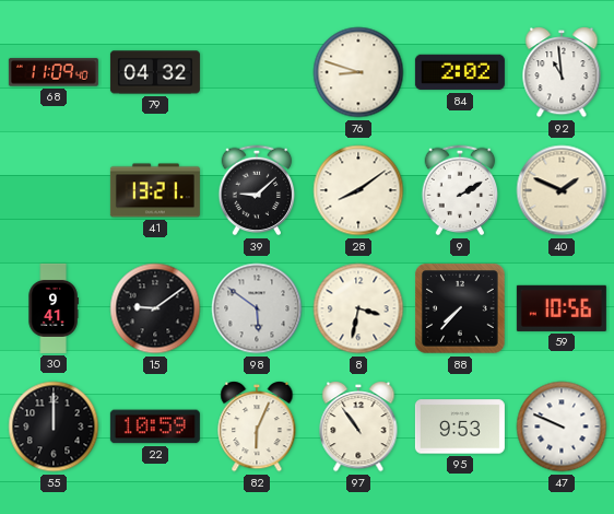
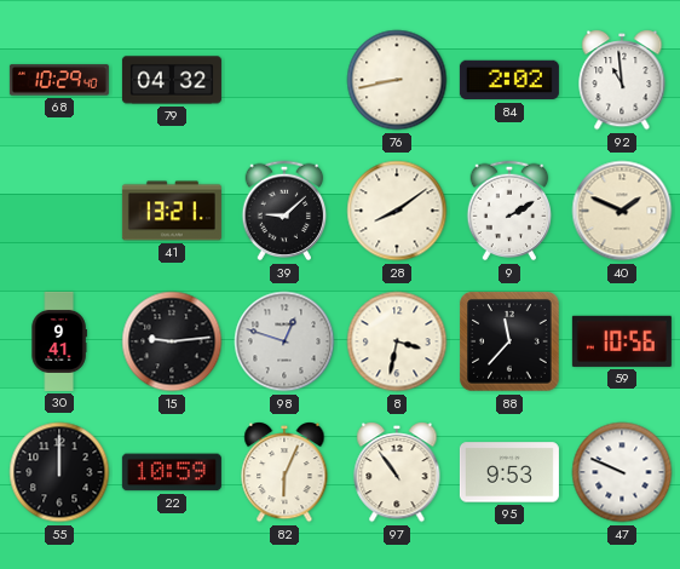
68: 11:09 -> 10:29 (59, 80)
76: 8:48 -> 8:43 (397, 80)
15: 9:09 -> 9:14 (172, 341)
98: 5:51 -> 12:48 (284, 341)
88: 7:37 -> 11:37 (509, 341)
